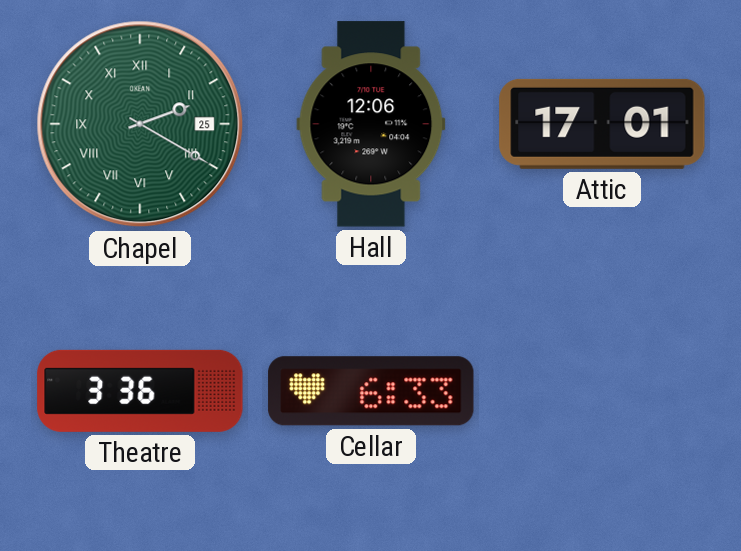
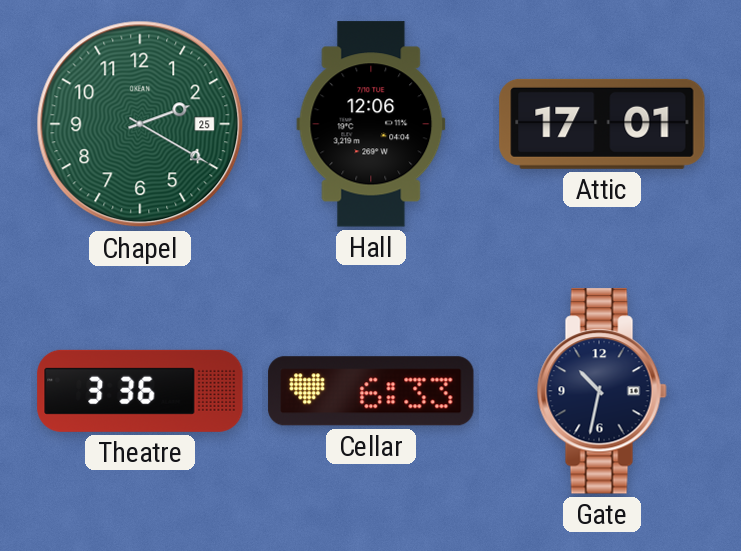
Chapel numerals: Roman -> Arabic (140, 124)
Gate: none -> 10:32 (602, 391)
